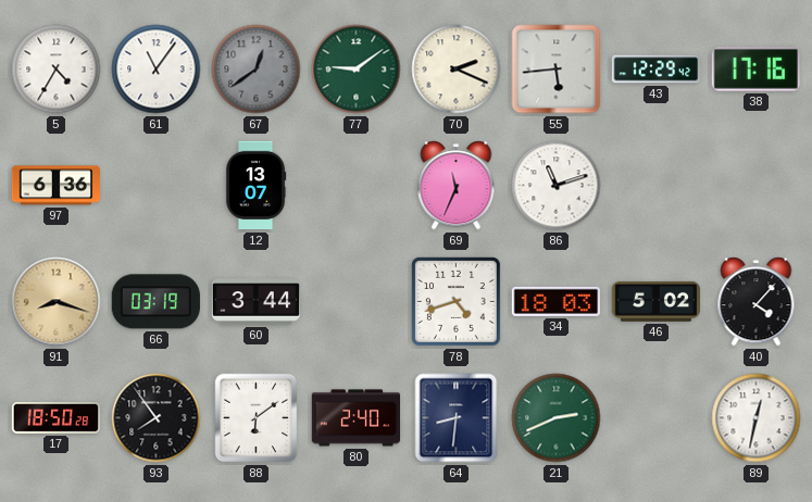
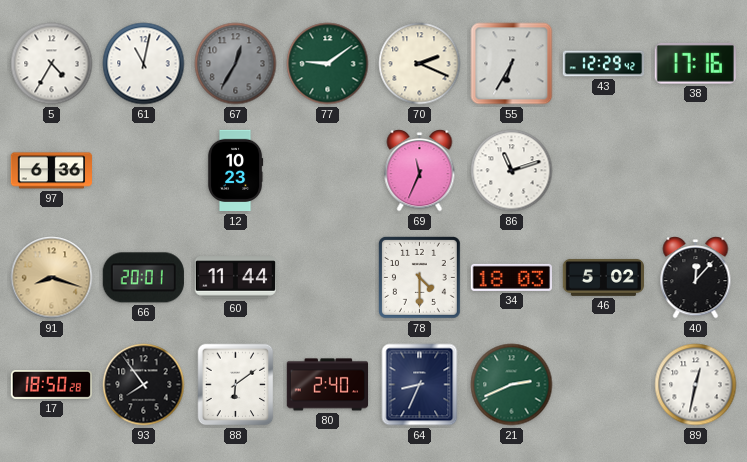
61: 11:06 -> 11:02 (144, 64)
67: 12:39 -> 12:35 (236, 64)
55: 5:44 -> 6:35 (512, 64)
12: 13:07 -> 10:23 (235, 171)
66: 03:19 -> 20:01 (143, 278)
60: 3:44 -> 11:44 (235, 278)
78: 4:42 -> 4:30 (419, 277)
40: 4:07 -> 12:07 (696, 278)
64: 8:31 -> 8:34 (420, 385)
